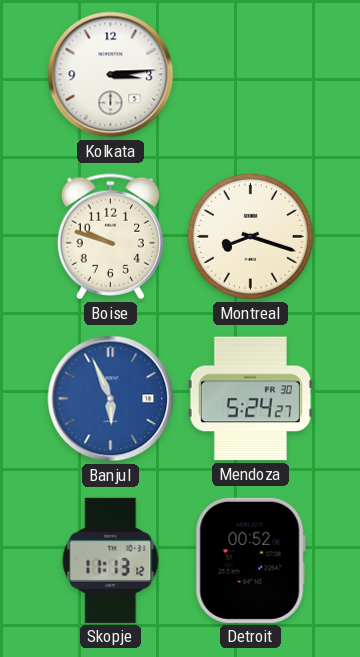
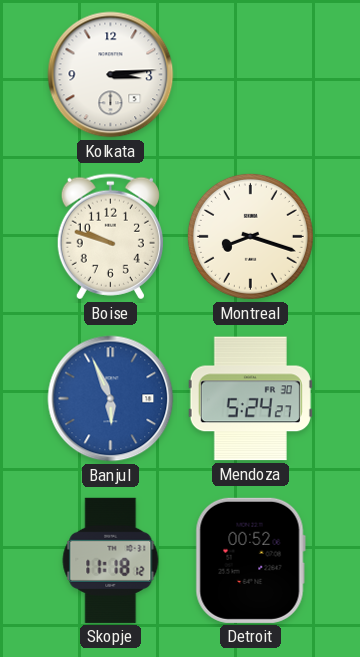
Skopje: 11:13 -> 11:18 (111, 560)
